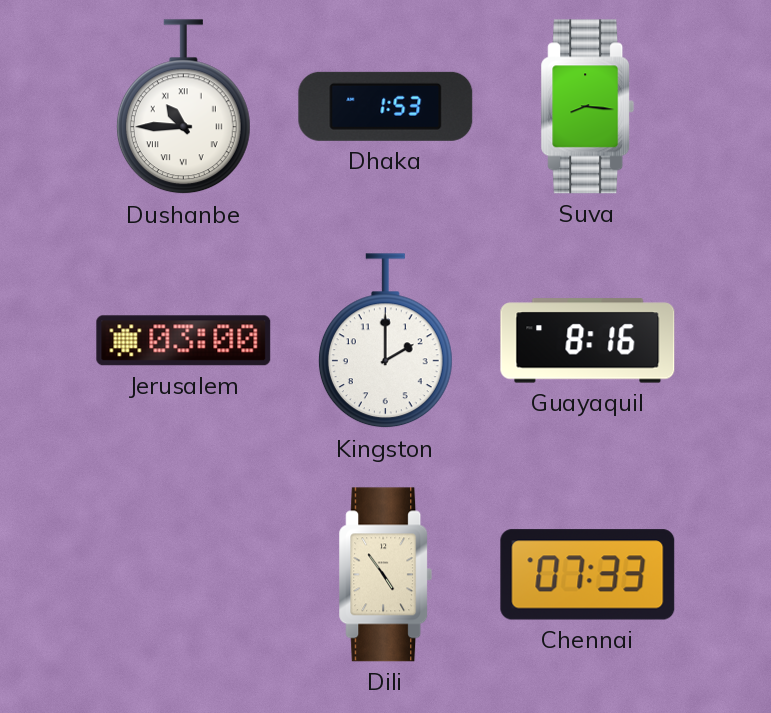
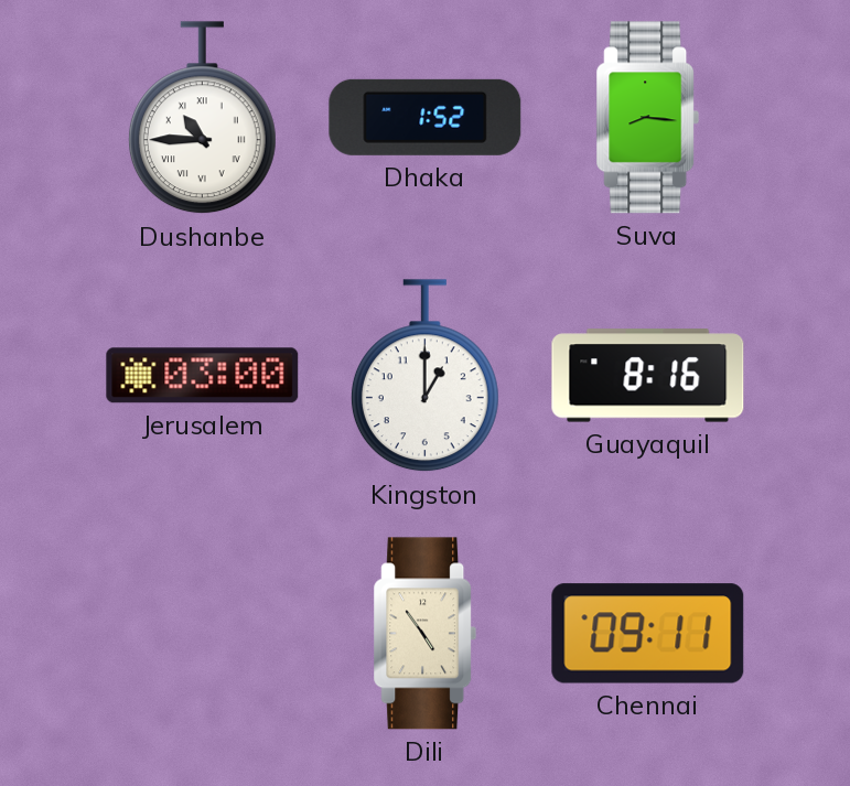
Dhaka: 1:53 -> 1:52 (426, 117)
Kingston: 2:00 -> 1:00 (424, 376)
Chennai: 07:33 -> 09:11 (648, 634)
